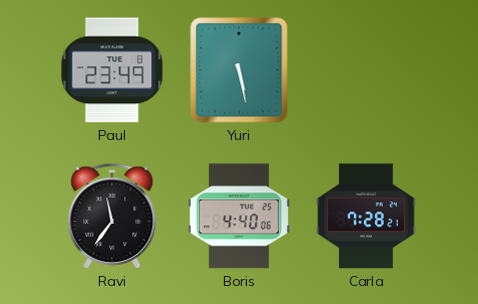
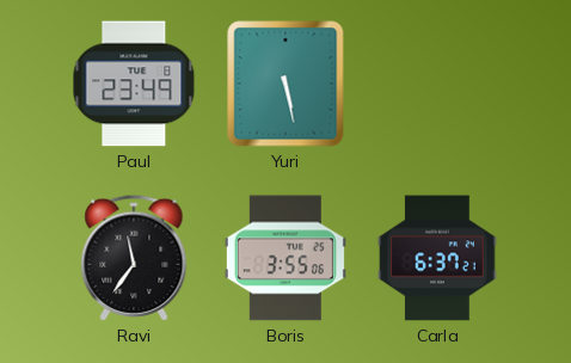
Boris: 4:40 -> 3:55 (285, 258)
Carla: 7:28 -> 6:37 (437, 258)
